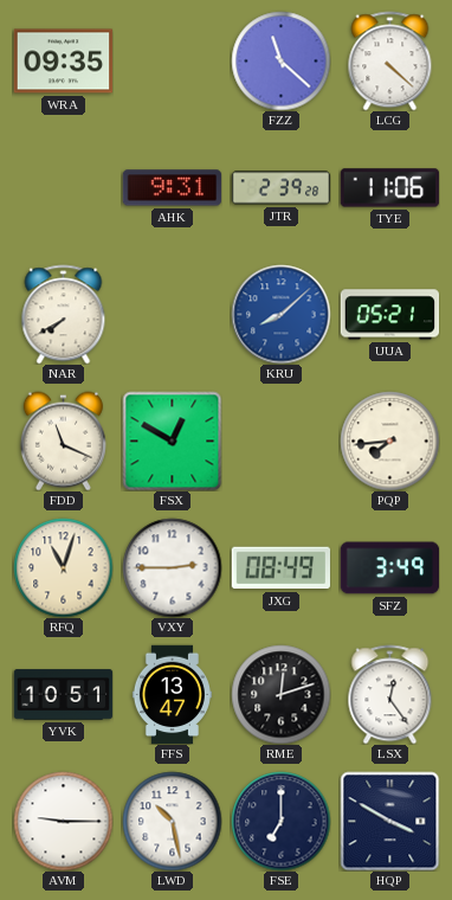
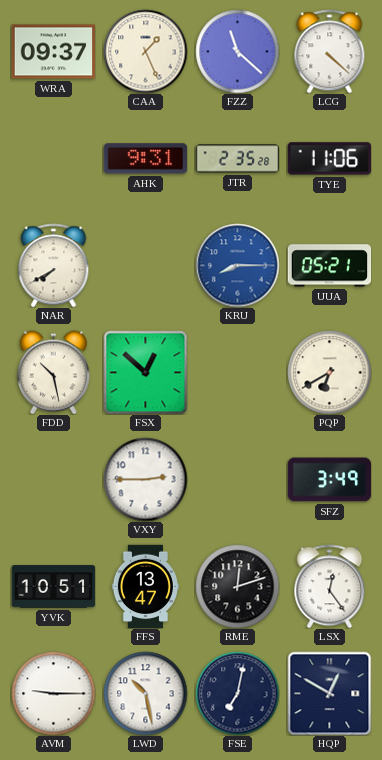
WRA: 09:35 -> 09:37 (53, 52)
CAA: none -> 1:26 (145, 51)
JTR: 2:39 -> 2:35 (237, 159)
KRU: 8:08 -> 8:15 (237, 265)
FDD: 11:19 -> 10:28 (53, 372)
FSX: 12:50 -> 12:52 (145, 372)
PQP: 7:44 -> 6:40 (329, 372)
RFQ: 11:03 -> none (63, 567)
JXG: 08:49 -> none (280, 568)
FSE: 7:00 -> 7:02 (237, 693)
HQP: 3:50 -> 12:50 (329, 693)
